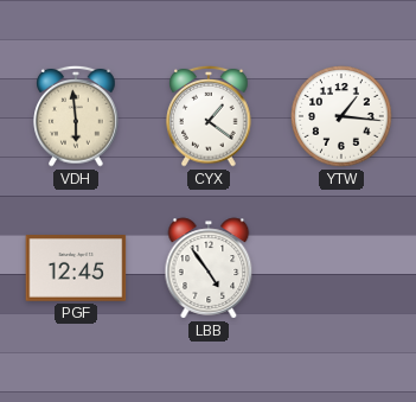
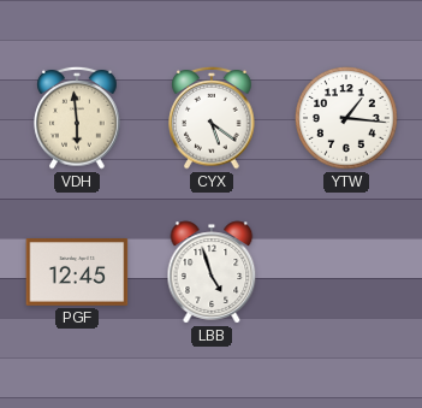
CYX: 1:21 -> 5:21 (212, 118)
LBB: 4:54 -> 4:57 (212, 272)
